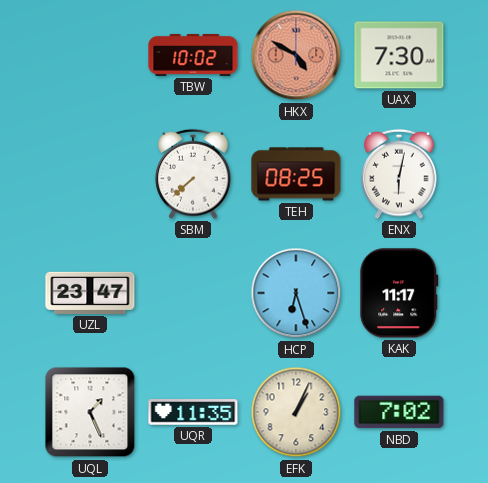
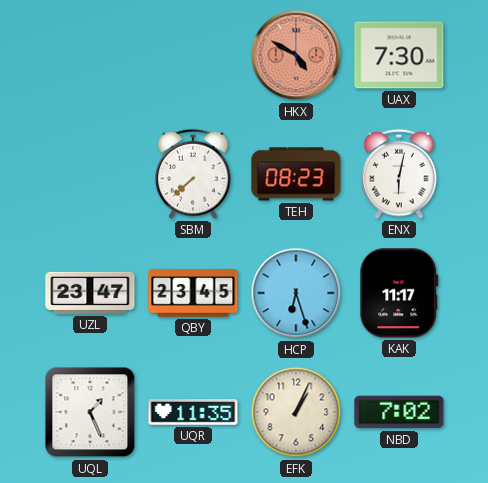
TBW: 10:02 -> none (193, 55)
TEH: 08:25 -> 08:23 (296, 174)
QBY: none -> 23:45 (193, 293)
